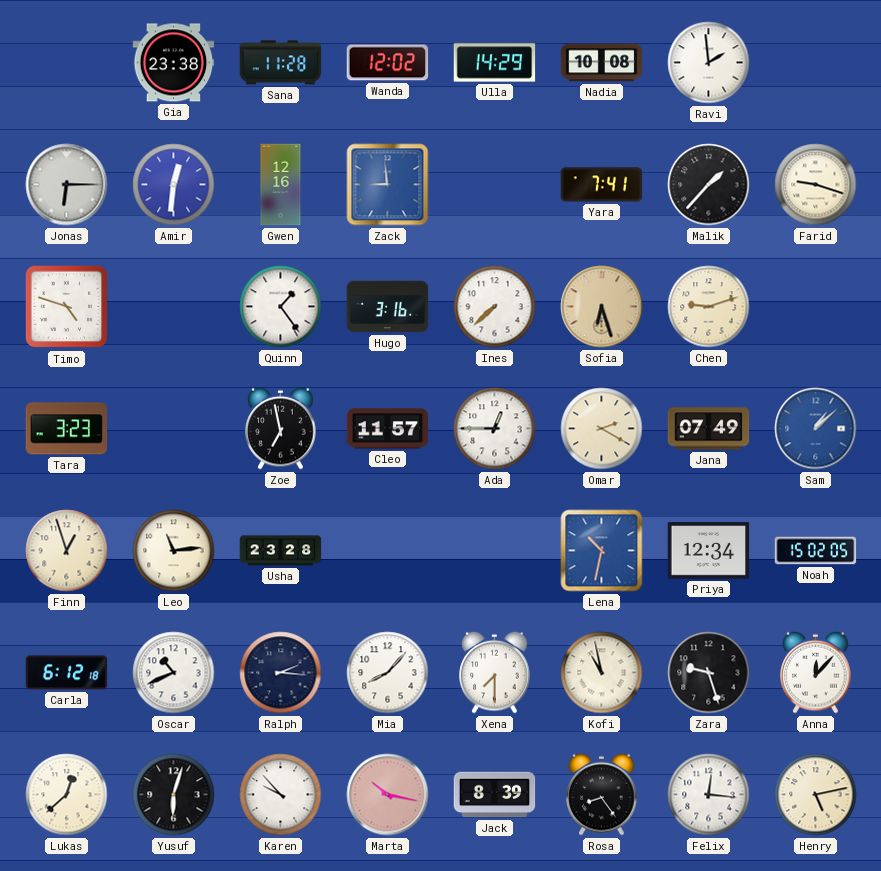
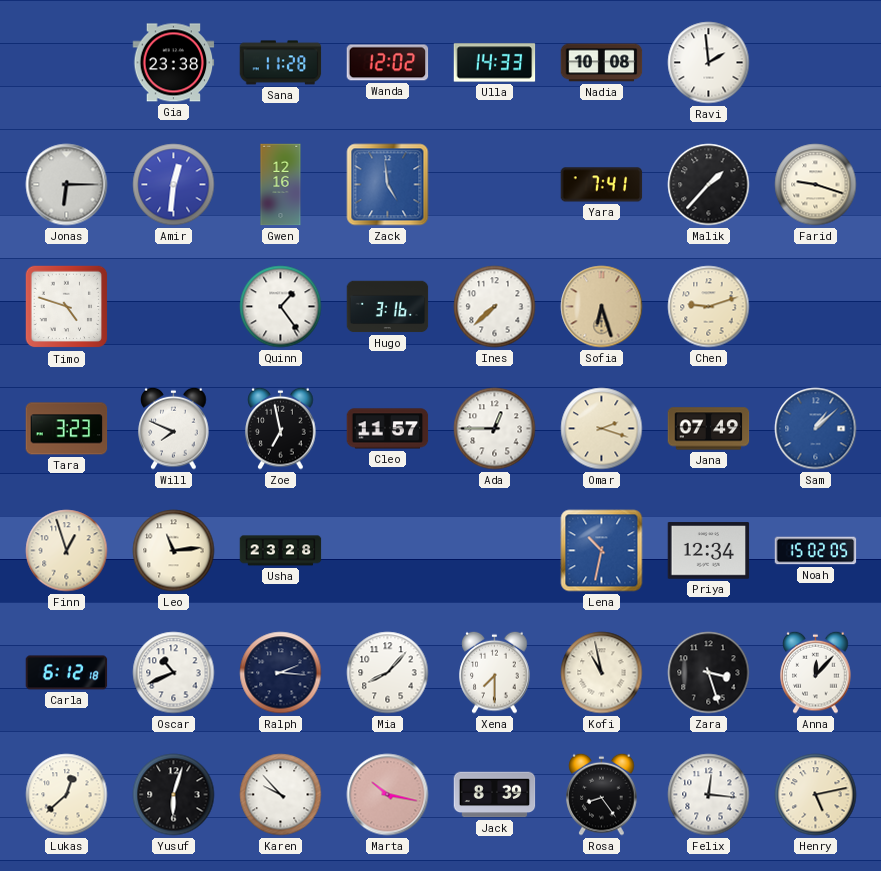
Ulla: 14:29 -> 14:33 (495, 63)
Zack: 8:59 -> 4:59 (388, 185)
Will: none -> 7:49 (174, 428)
Omar: 2:20 -> 2:18 (602, 429)
Zara: 9:27 -> 3:27 (709, 673)
